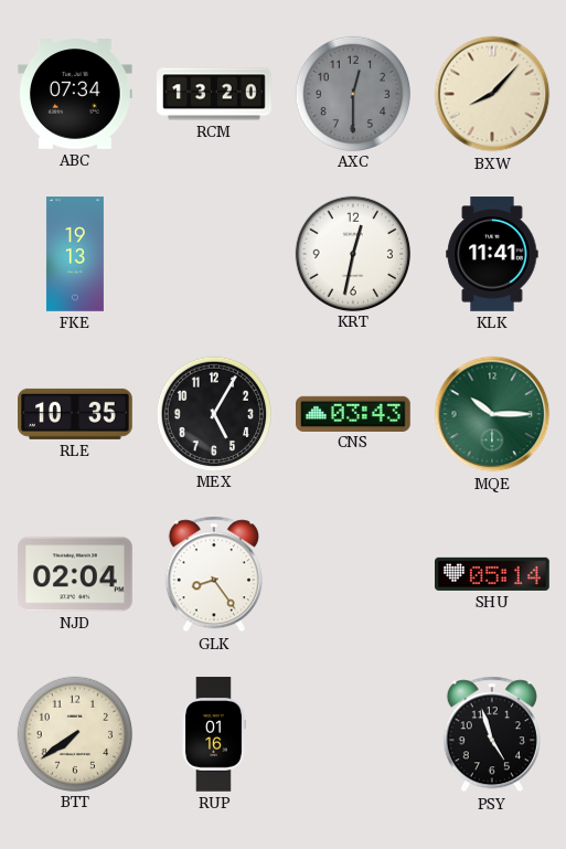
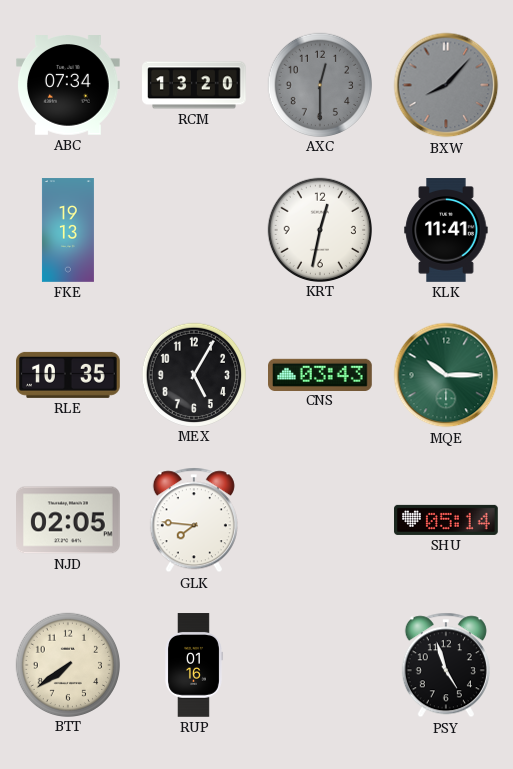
BXW dial: cream -> grey (446, 85)
NJD: 02:04 -> 02:05 (69, 520)
GLK: 8:24 -> 7:46 (194, 520)
